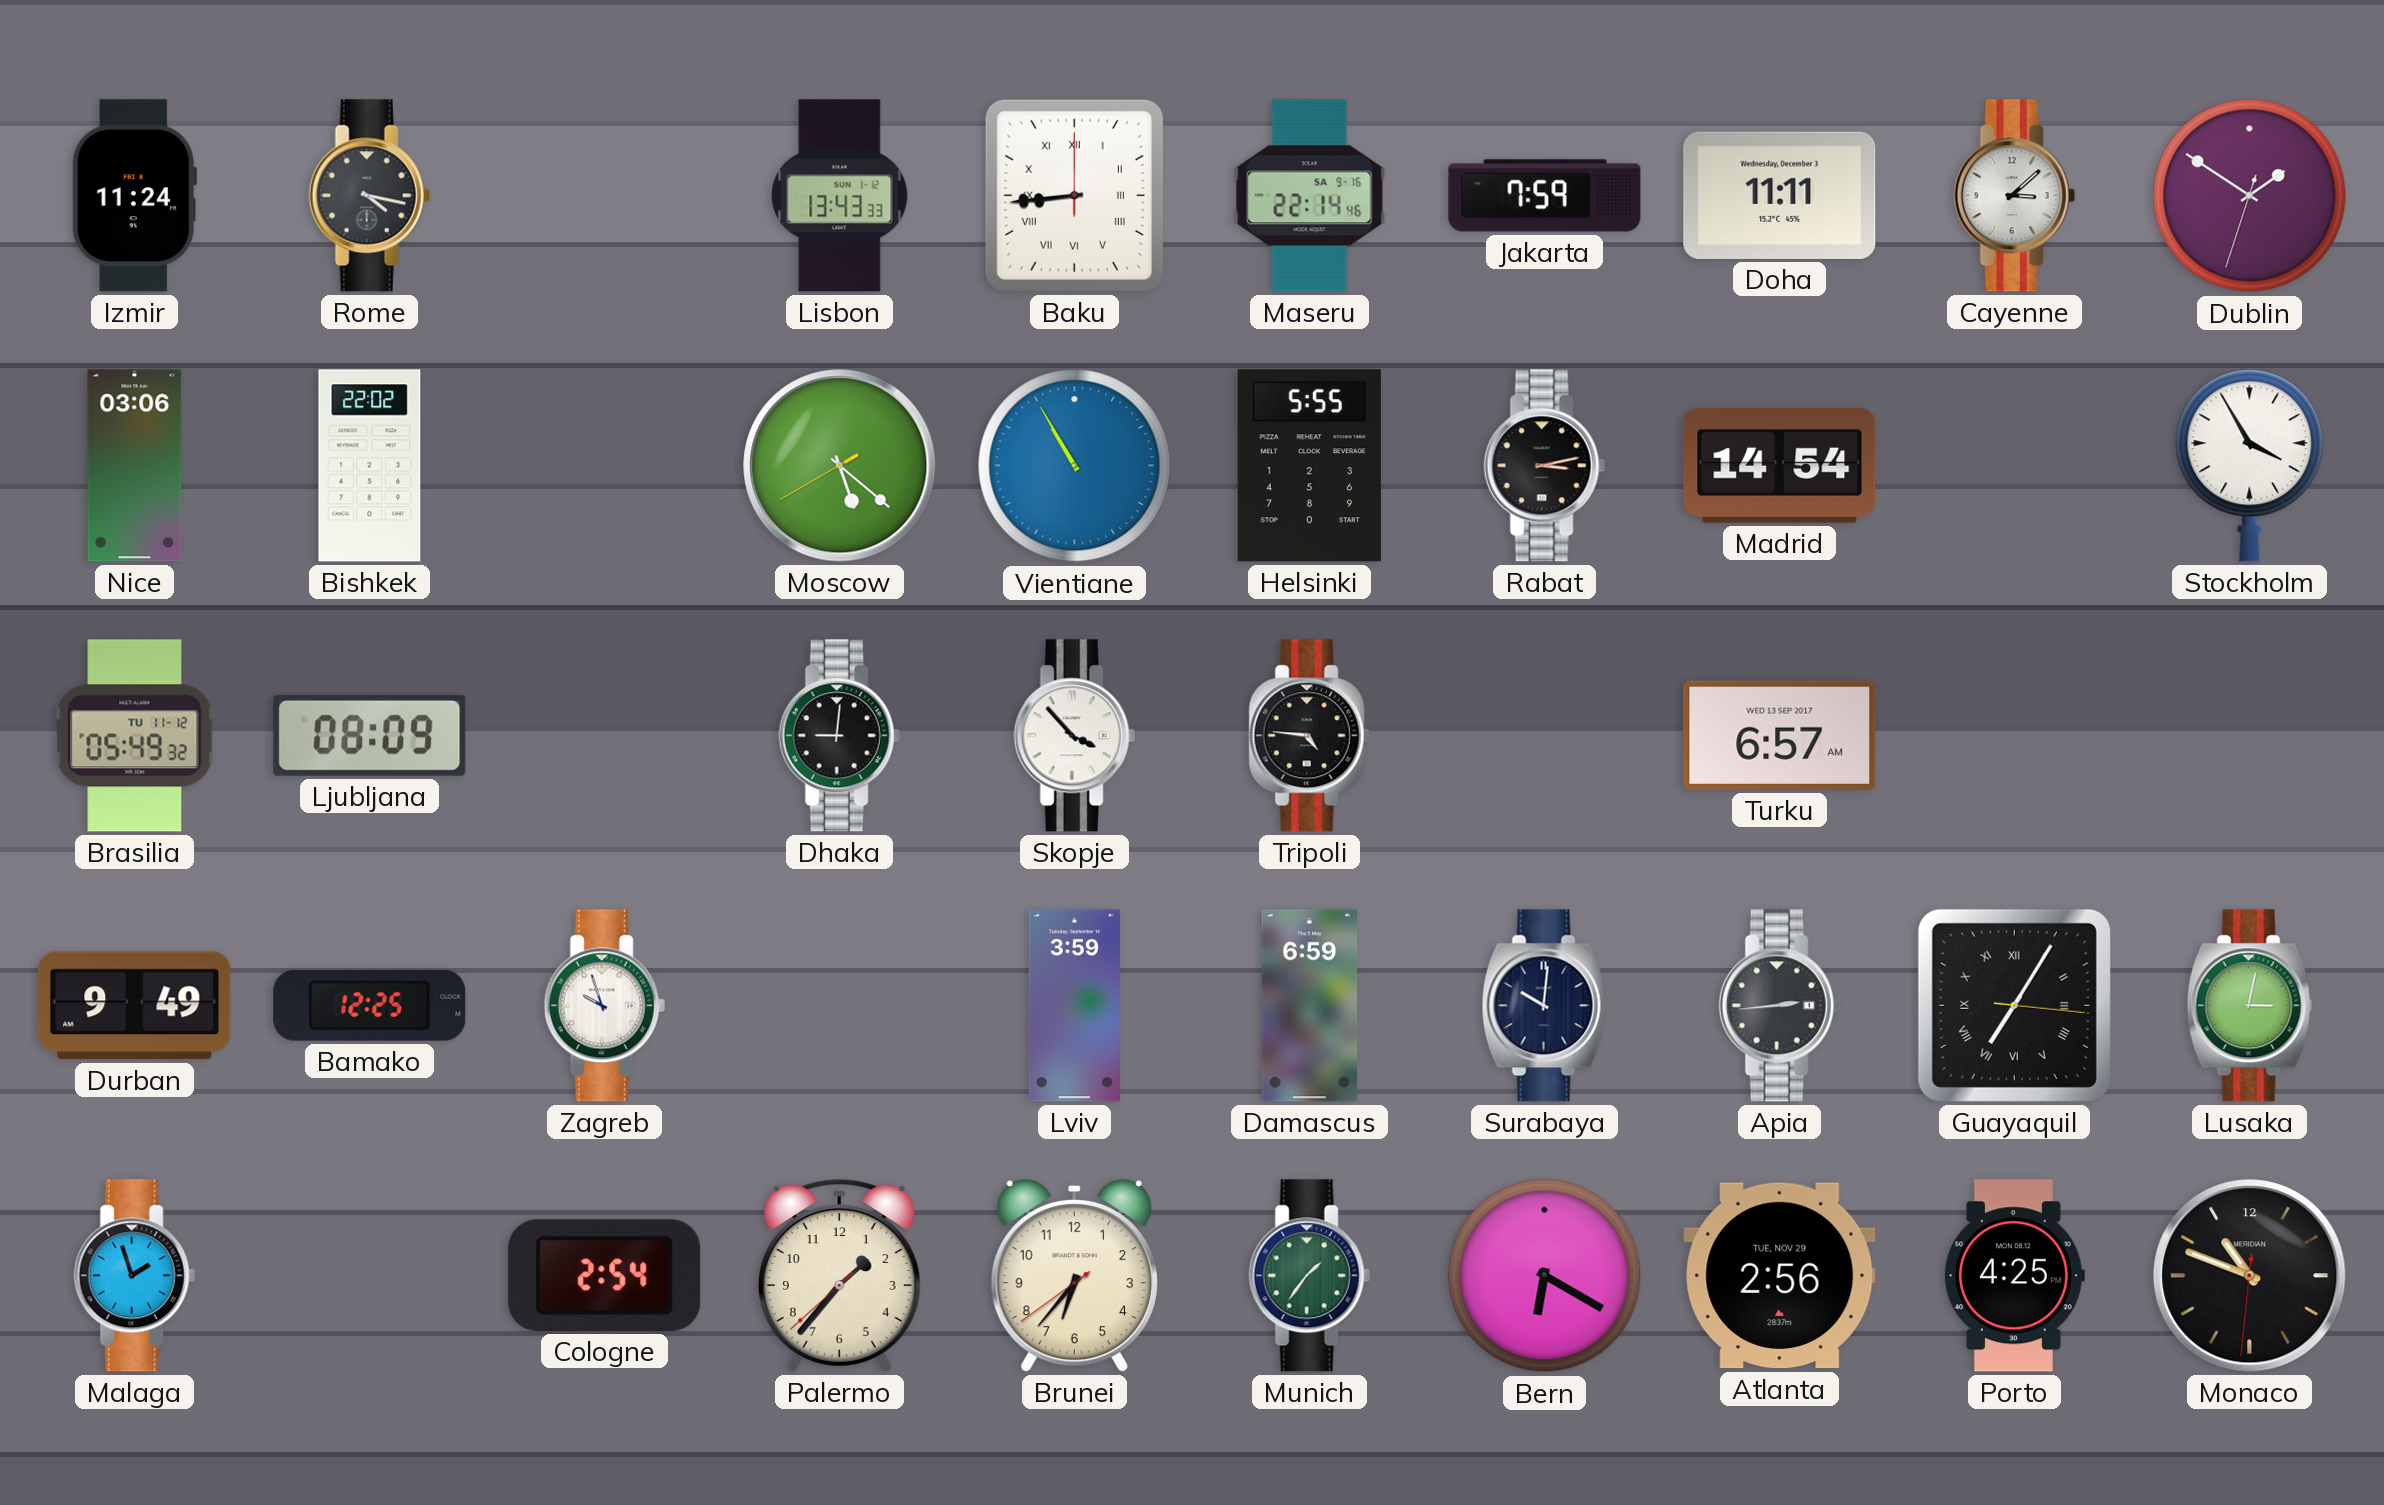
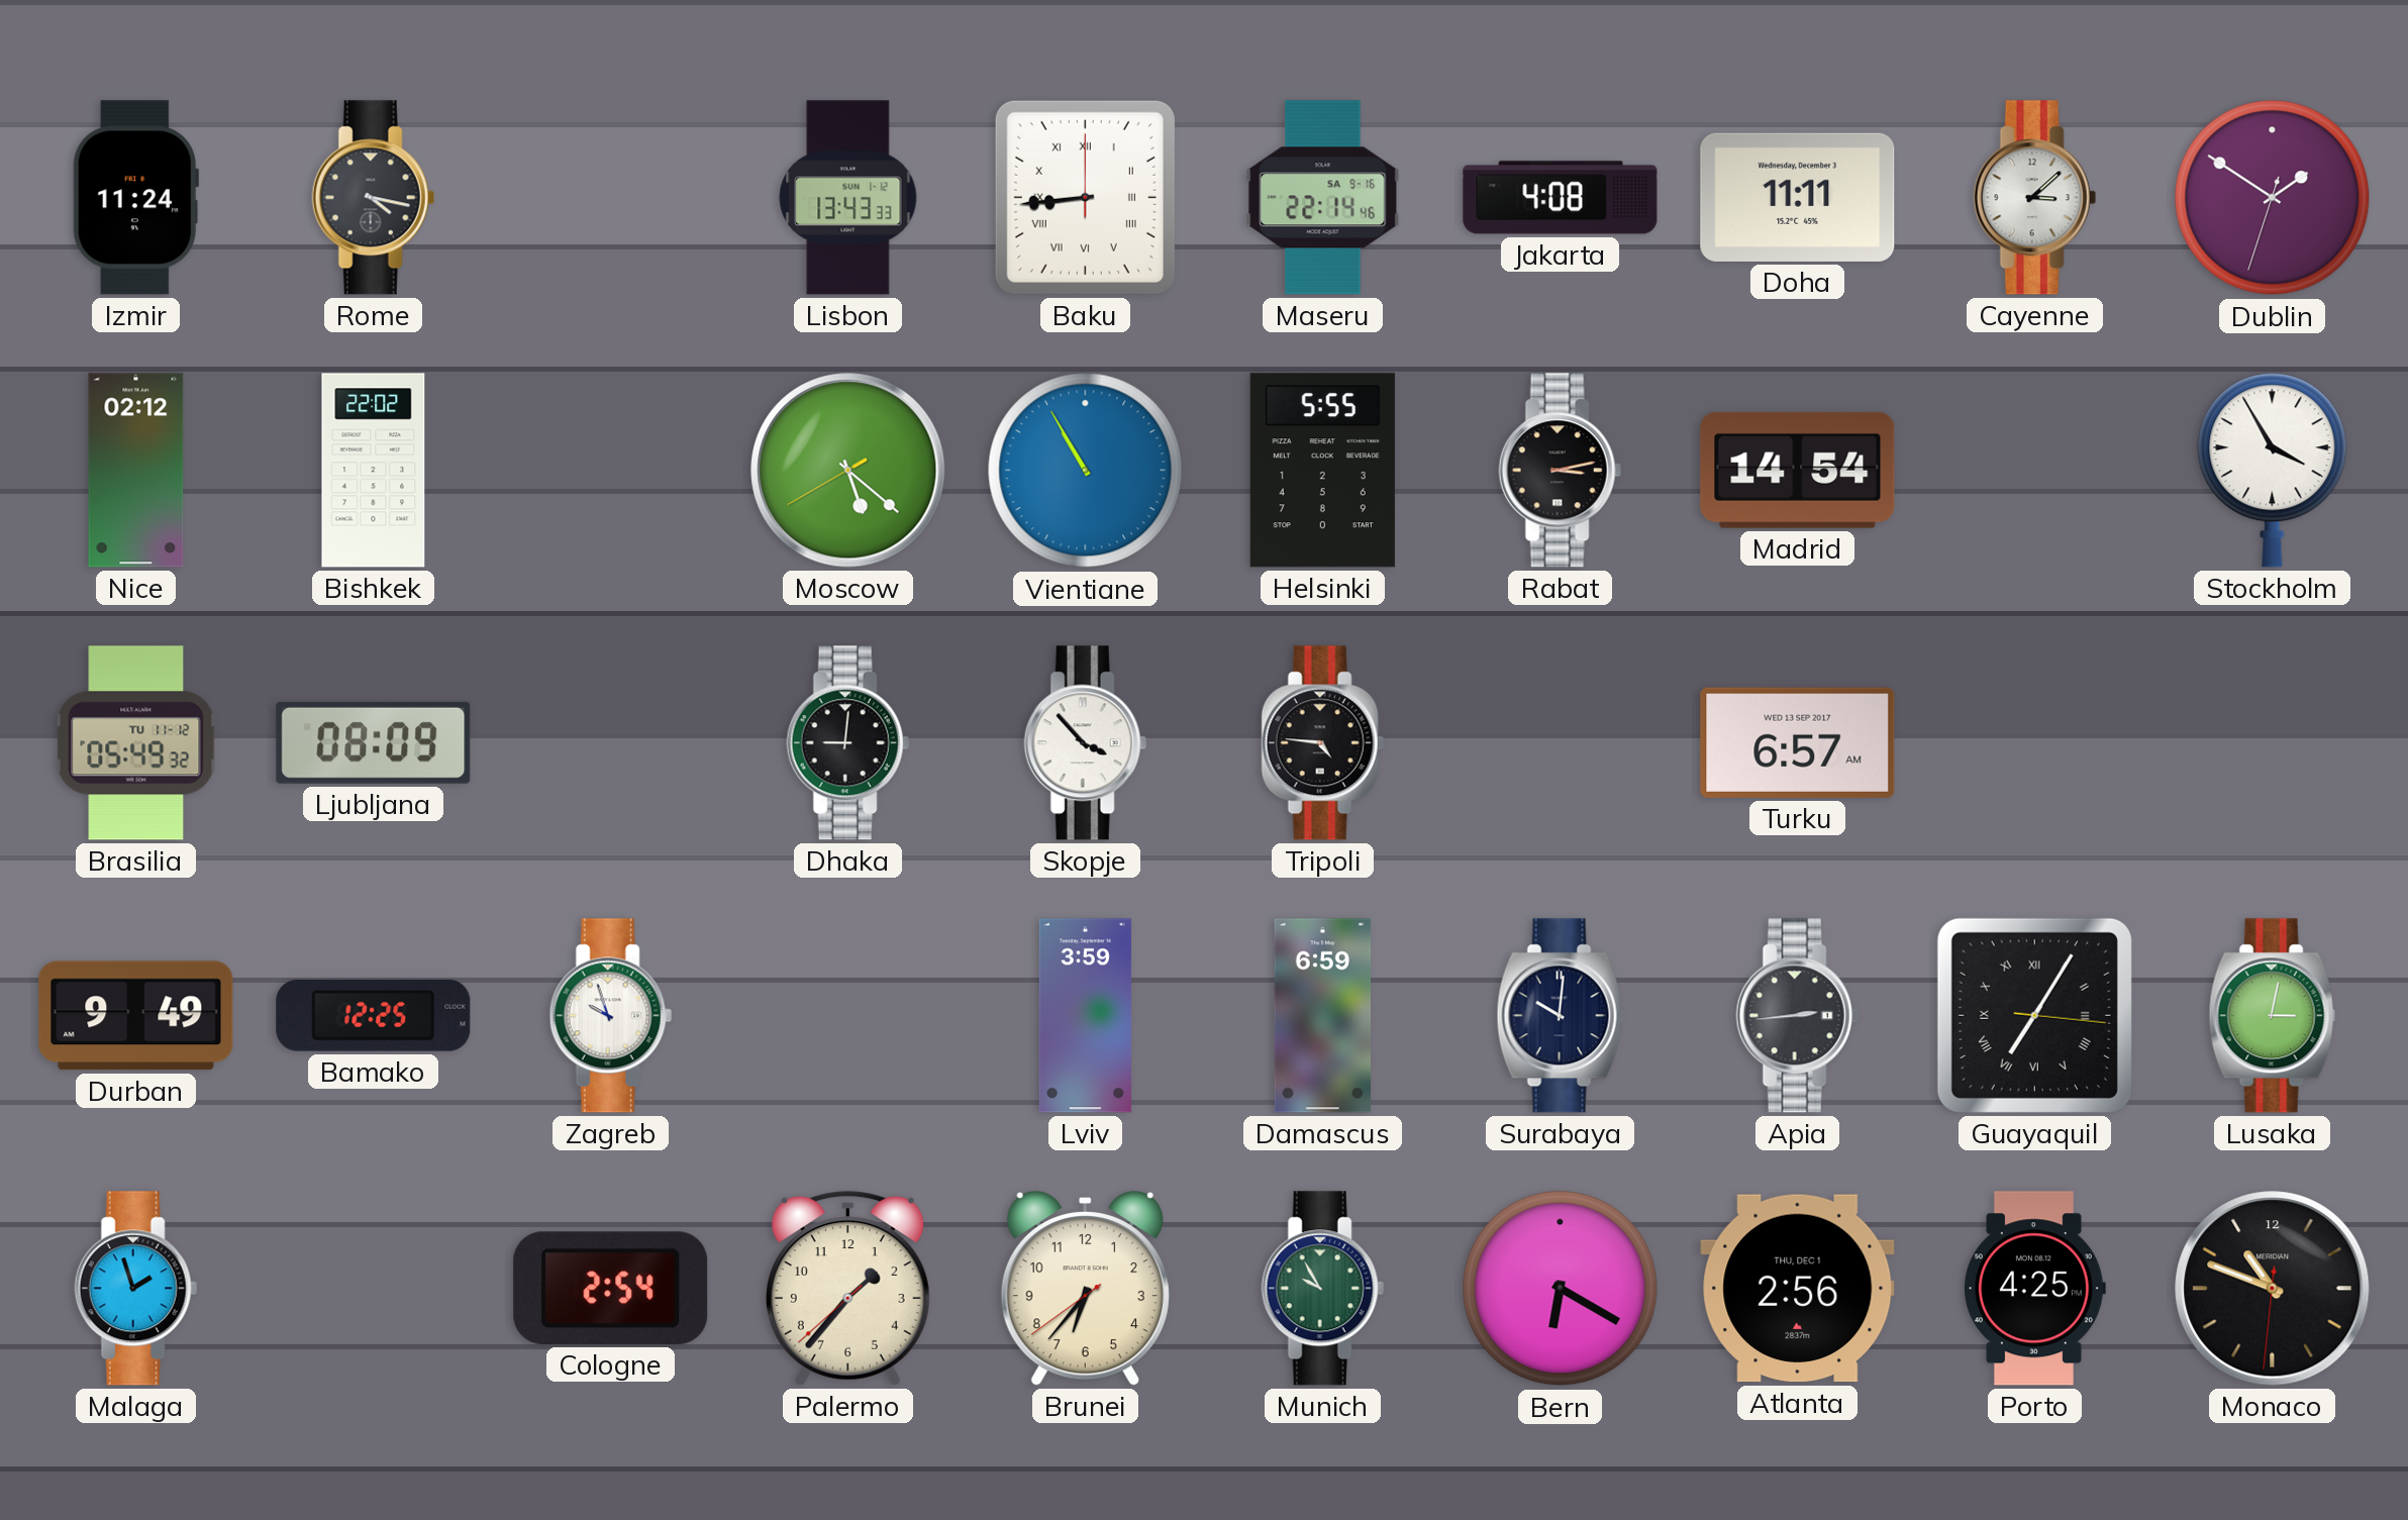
Jakarta: 7:59 -> 4:08 (1561, 198)
Nice: 03:06 -> 02:12 (136, 471)
Munich: 1:36 -> 9:55 (1322, 1289)
Atlanta date: TUE, NOV 29 -> THU, DEC 1 (1798, 1289)
